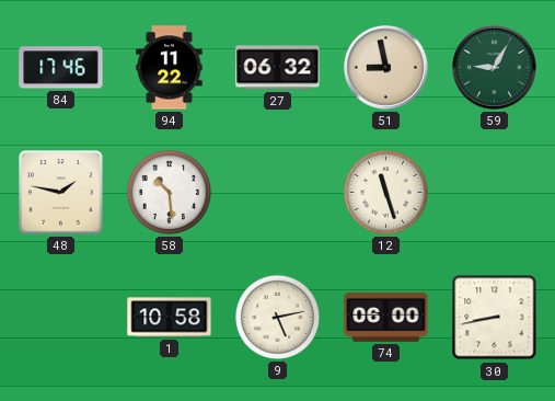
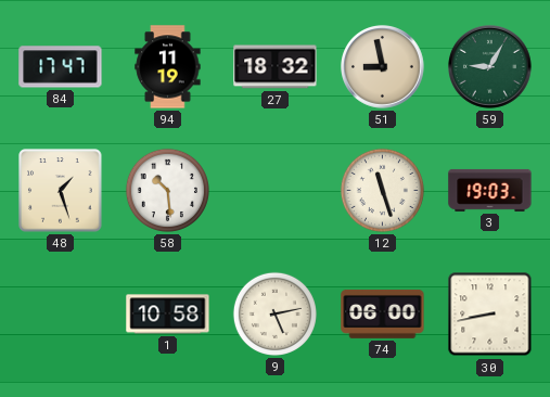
84: 17:46 -> 17:47 (61, 67)
94: 11:22 -> 11:19 (168, 67)
27: 06:32 -> 18:32 (276, 67)
48: 1:47 -> 1:27 (61, 191)
3: none -> 19:03 (490, 190)
